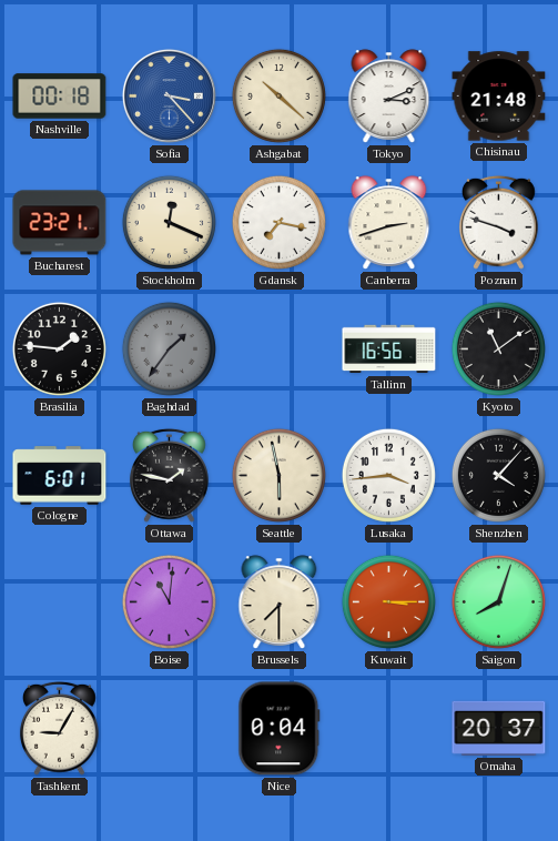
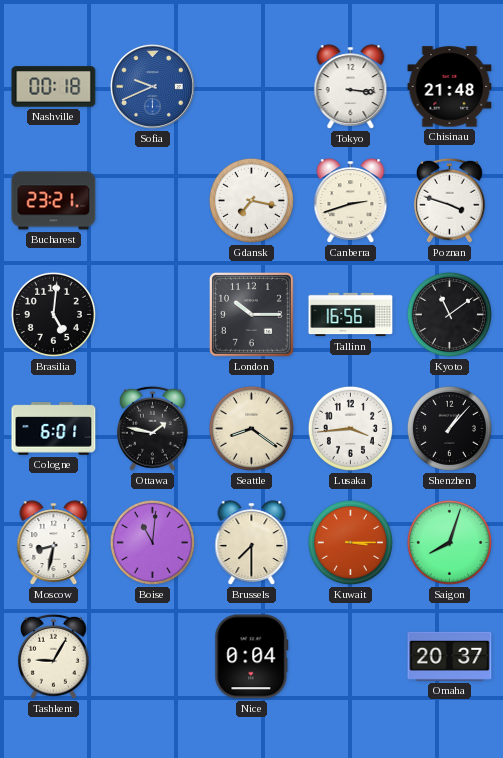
Sofia: 3:23 -> 9:41 (152, 86)
Ashgabat: 10:22 -> none (278, 95)
Tokyo: 3:11 -> 3:16 (351, 87)
Stockholm: 12:19 -> none (169, 222)
Brasilia: 1:46 -> 5:01 (53, 314)
Baghdad: 1:36 -> none (169, 348)
London: none -> 10:15 (251, 314)
Seattle: 5:58 -> 8:21 (251, 428)
Shenzhen: 4:07 -> 1:07 (449, 428)
Moscow: none -> 8:32 (54, 543)
